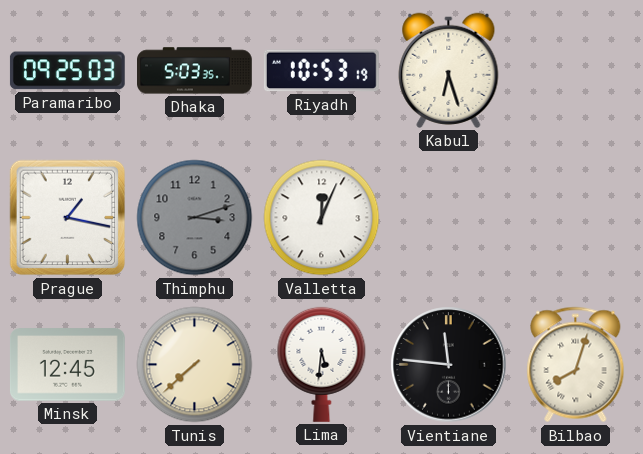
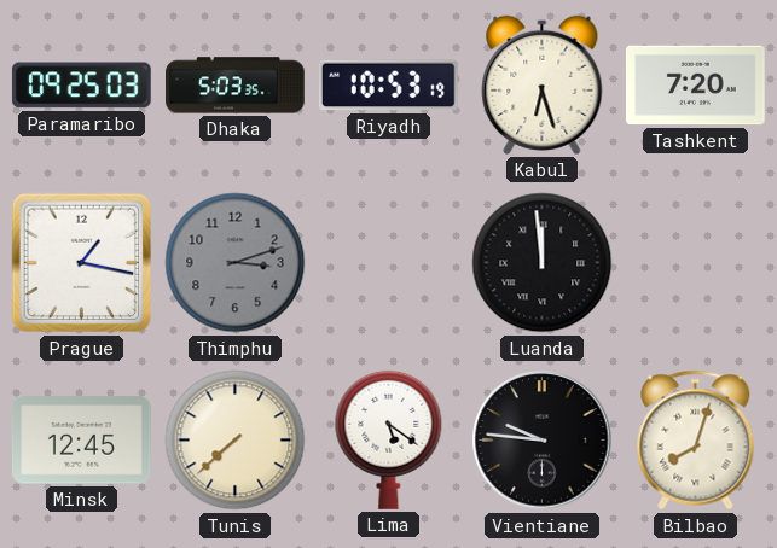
Tashkent: none -> 7:20 (695, 86)
Valletta: 12:04 -> none (322, 218)
Luanda: none -> 11:59 (543, 263)
Lima: 5:31 -> 5:21 (389, 439)
Vientiane: 11:46 -> 9:46 (543, 441)
